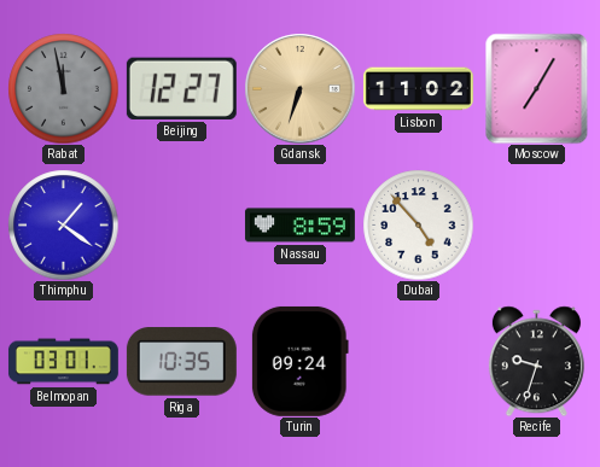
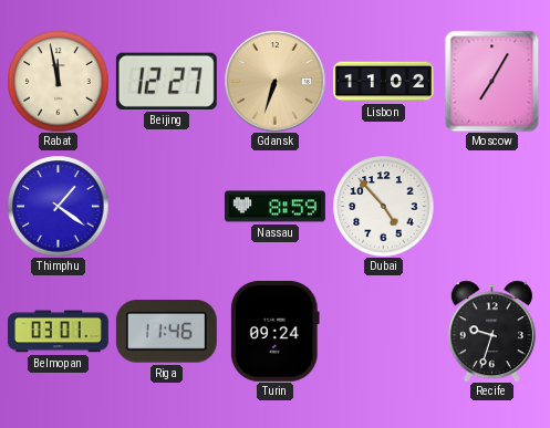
Rabat dial: grey -> cream (58, 81)
Riga: 10:35 -> 11:46 (166, 332)
